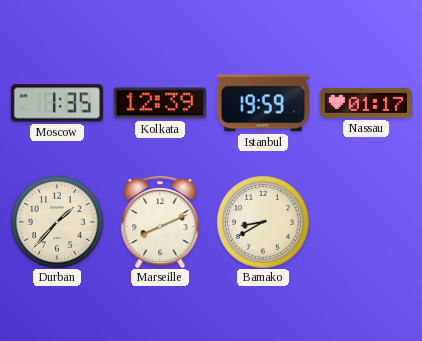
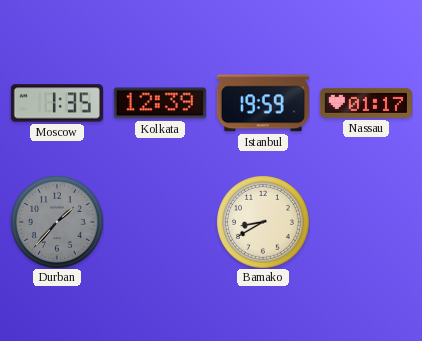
Durban dial: cream -> grey (57, 222)
Marseille: 8:11 -> none (160, 222)
